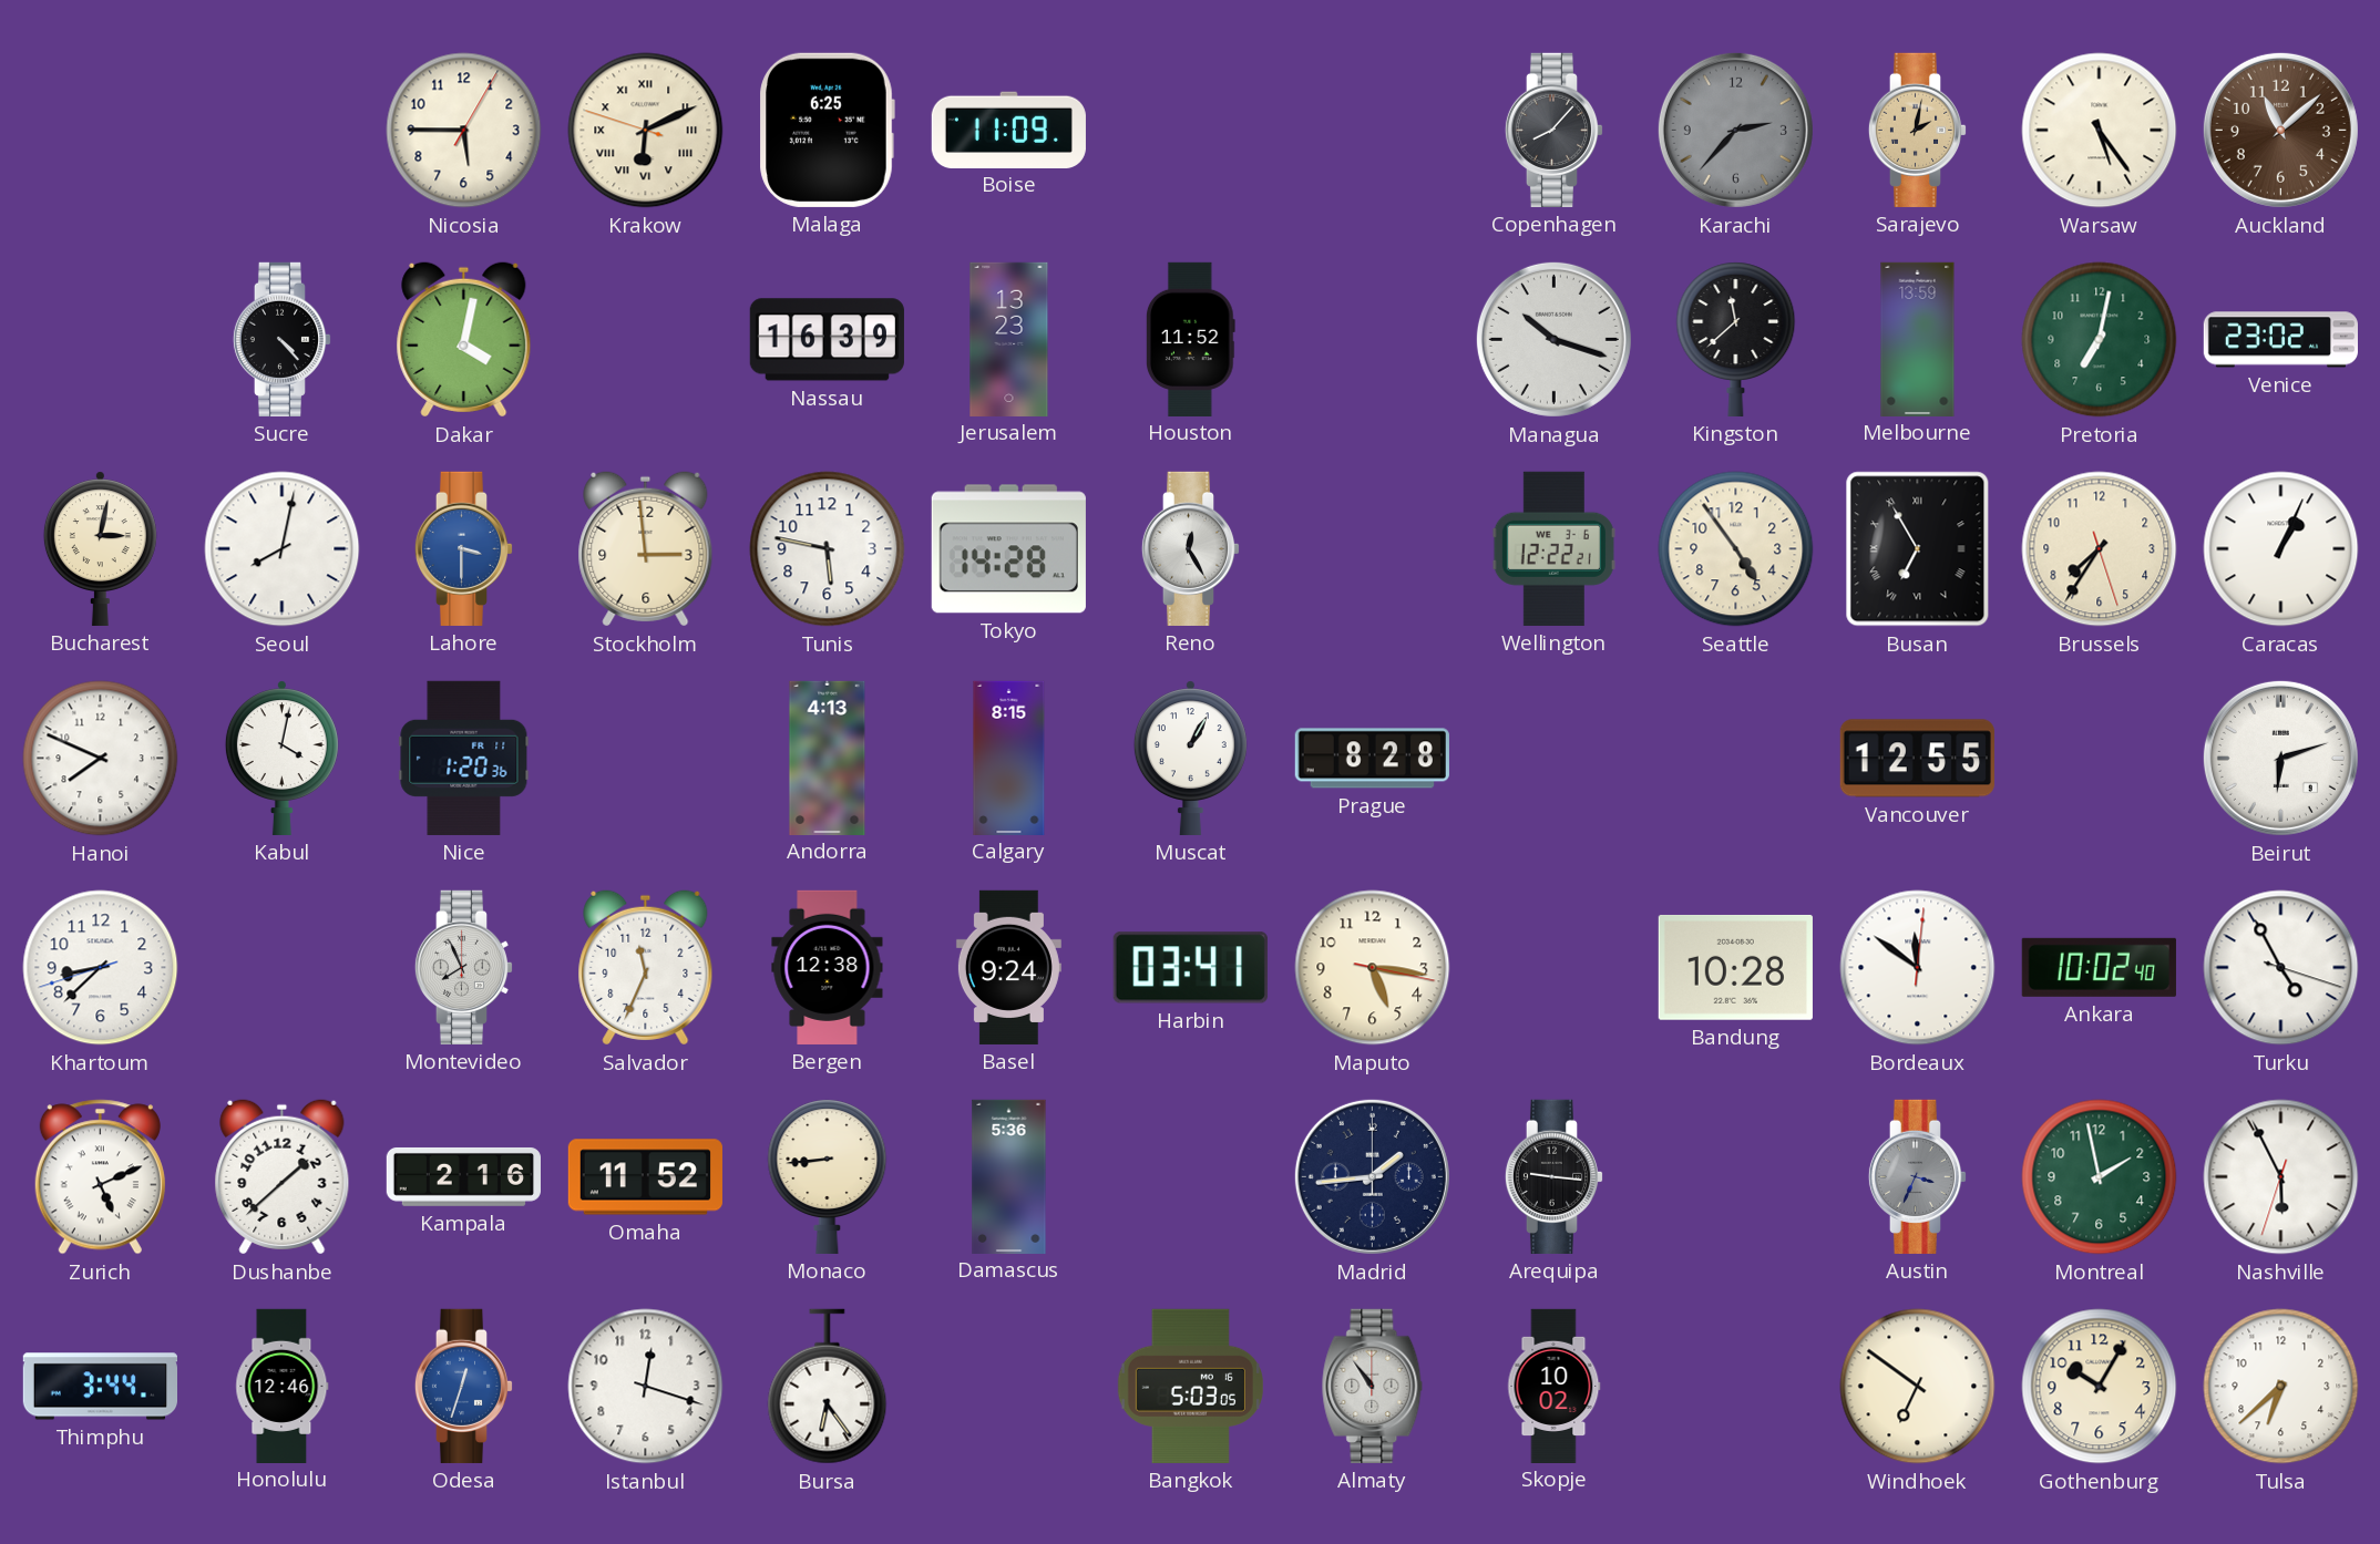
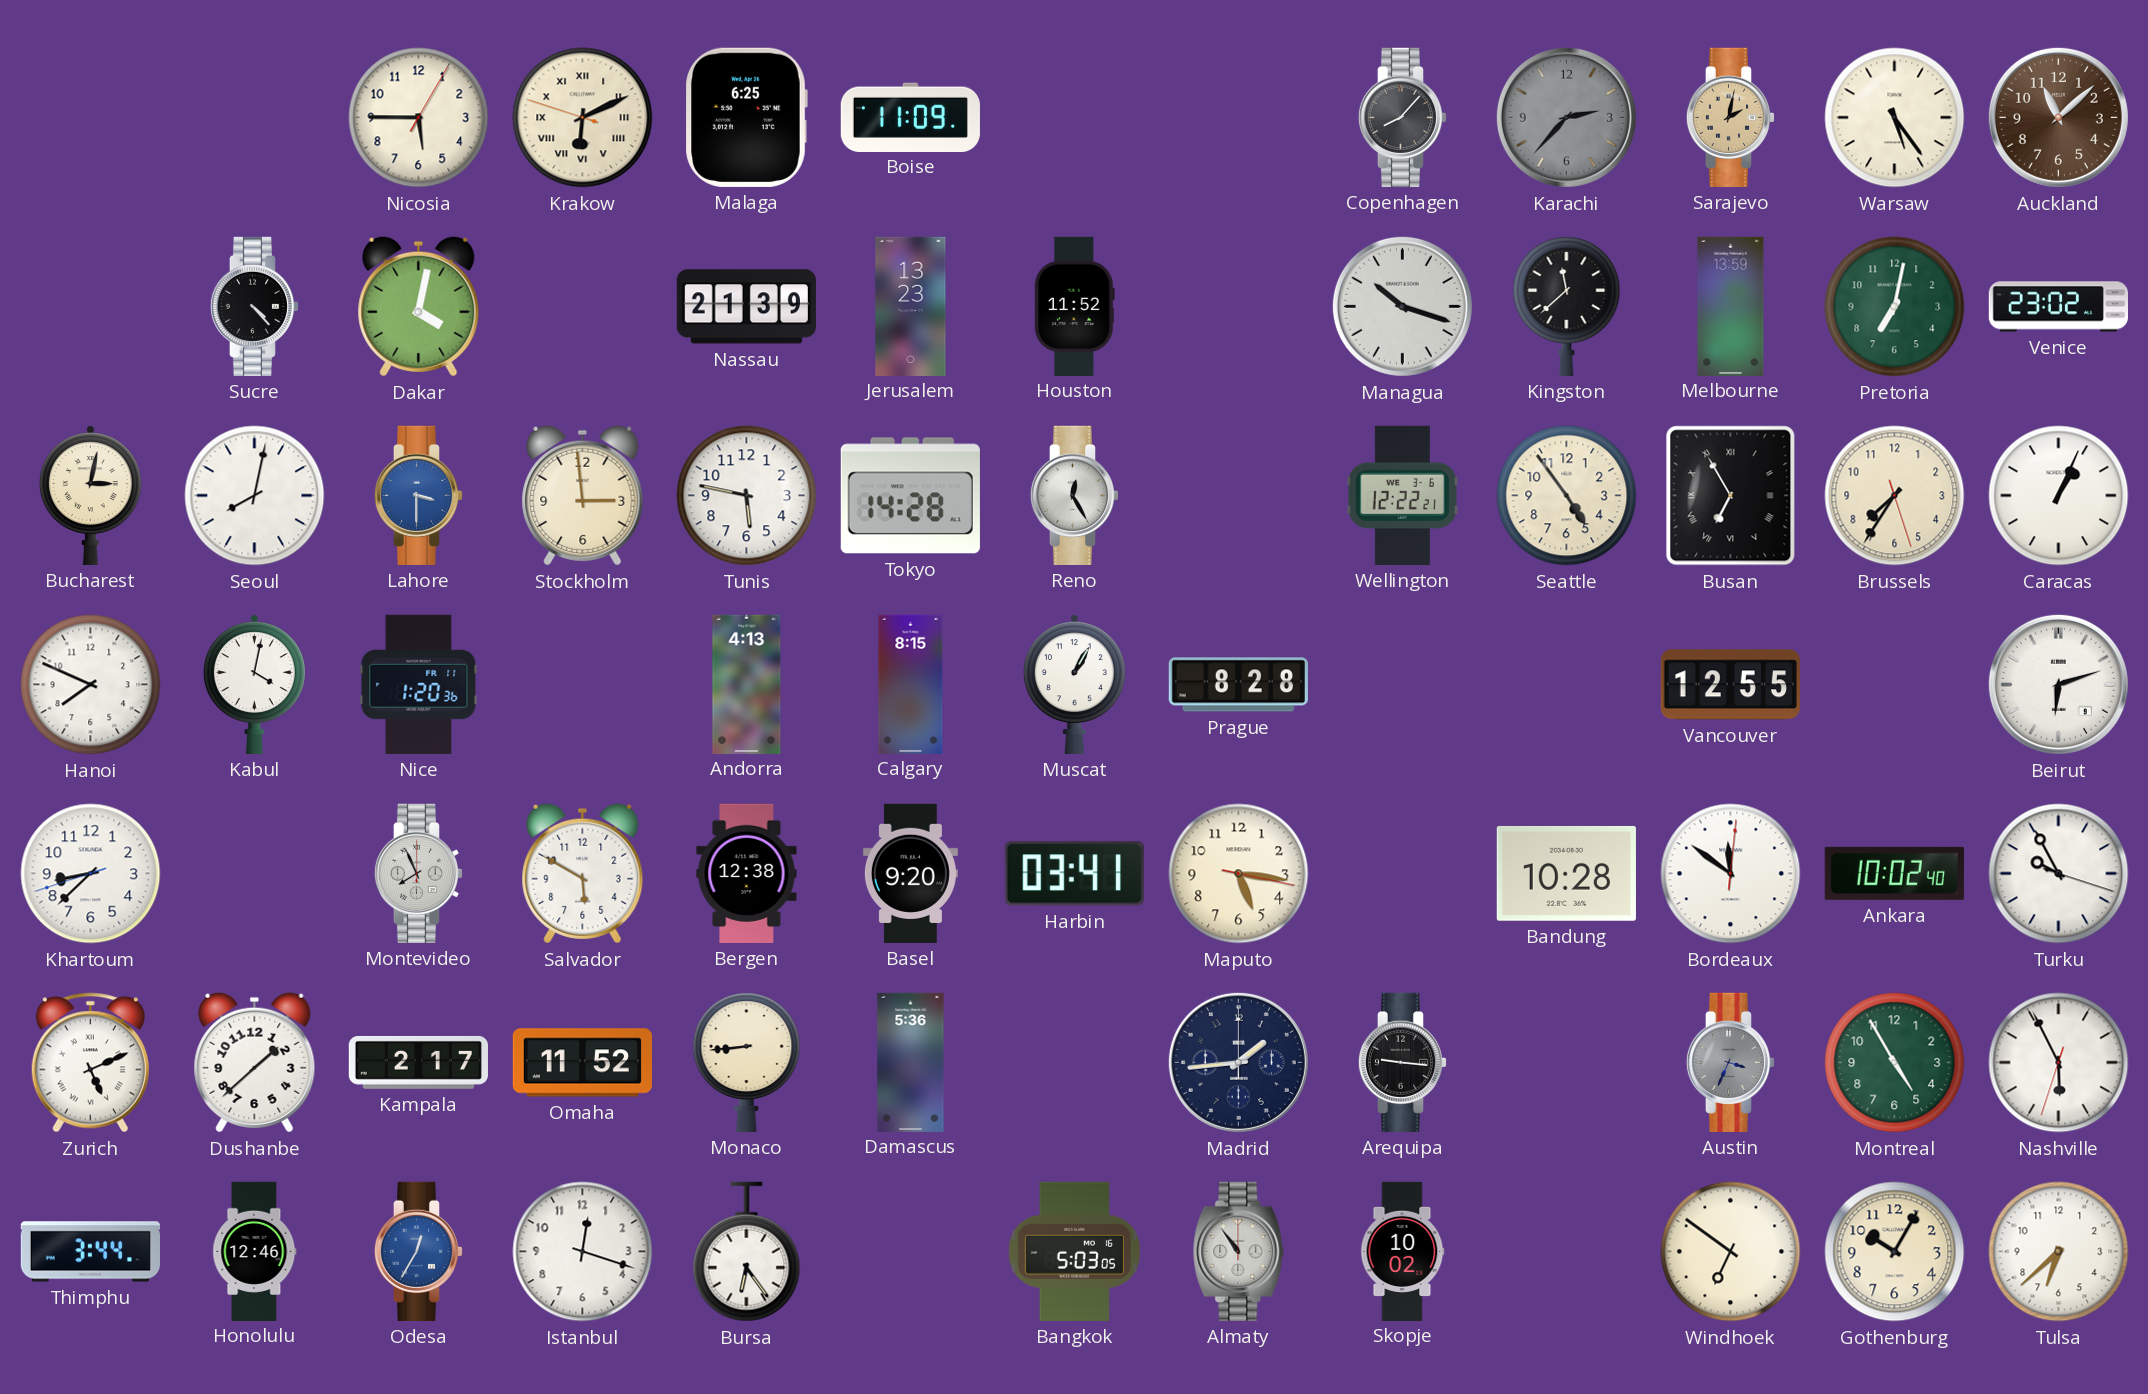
Nassau: 16:39 -> 21:39 (746, 307)
Salvador: 11:34 -> 5:50 (583, 874)
Basel: 9:24 -> 9:20 (910, 873)
Turku: 4:55 -> 9:55 (2059, 874)
Kampala: 2:16 -> 2:17 (418, 1062)
Montreal: 1:58 -> 4:55 (1895, 1063)
Odesa: 12:33 -> 12:35 (419, 1251)
